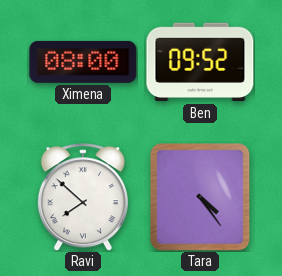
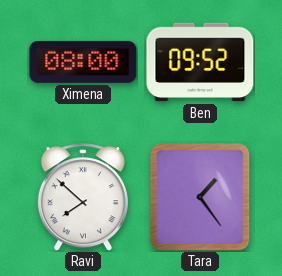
Tara: 4:24 -> 1:24 (200, 197)
